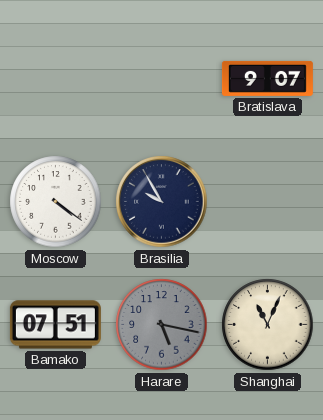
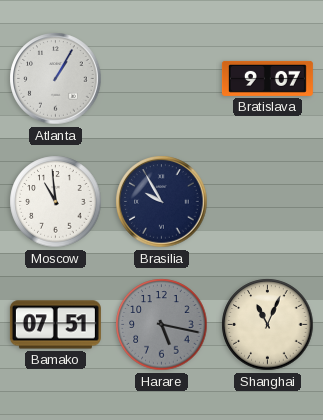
Atlanta: none -> 1:05 (56, 79)
Moscow: 4:21 -> 10:59 (56, 202)
